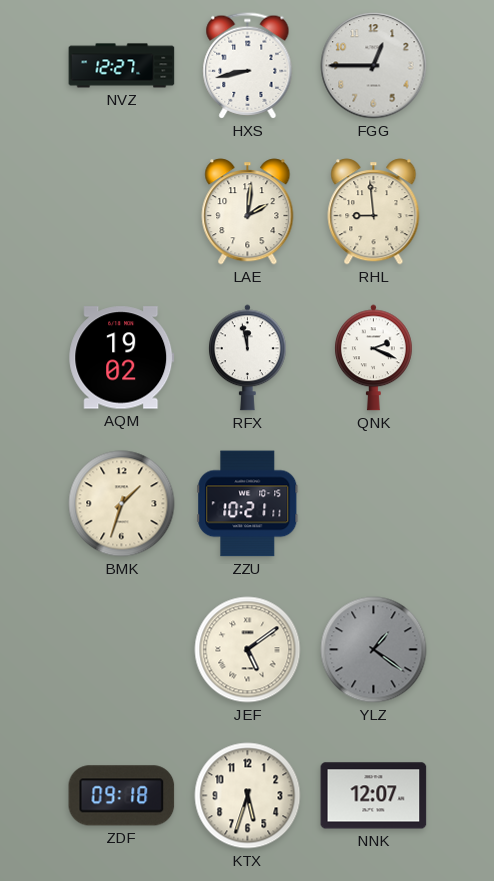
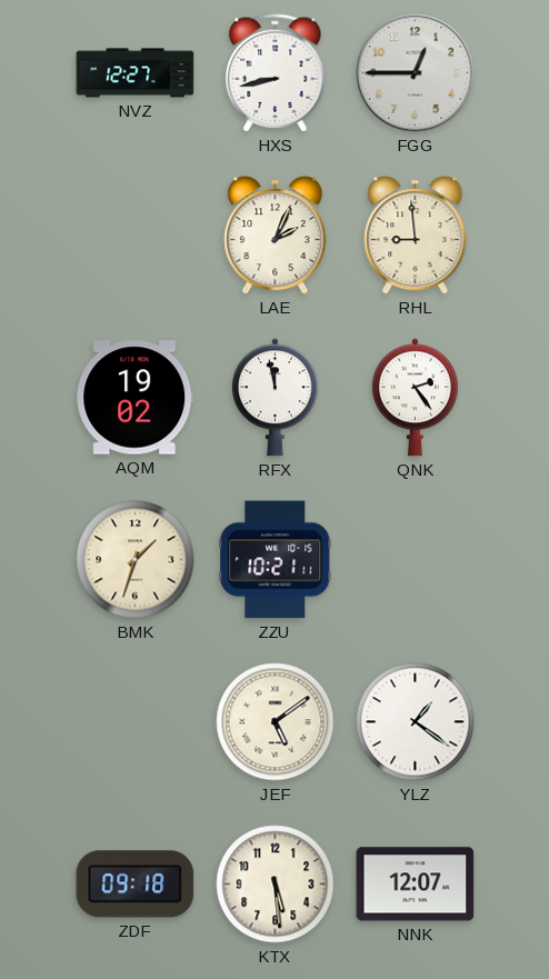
LAE: 2:01 -> 2:04 (276, 236)
QNK: 2:19 -> 2:24 (415, 398)
YLZ dial: grey -> white (416, 722)
KTX: 5:33 -> 5:29 (276, 885)
